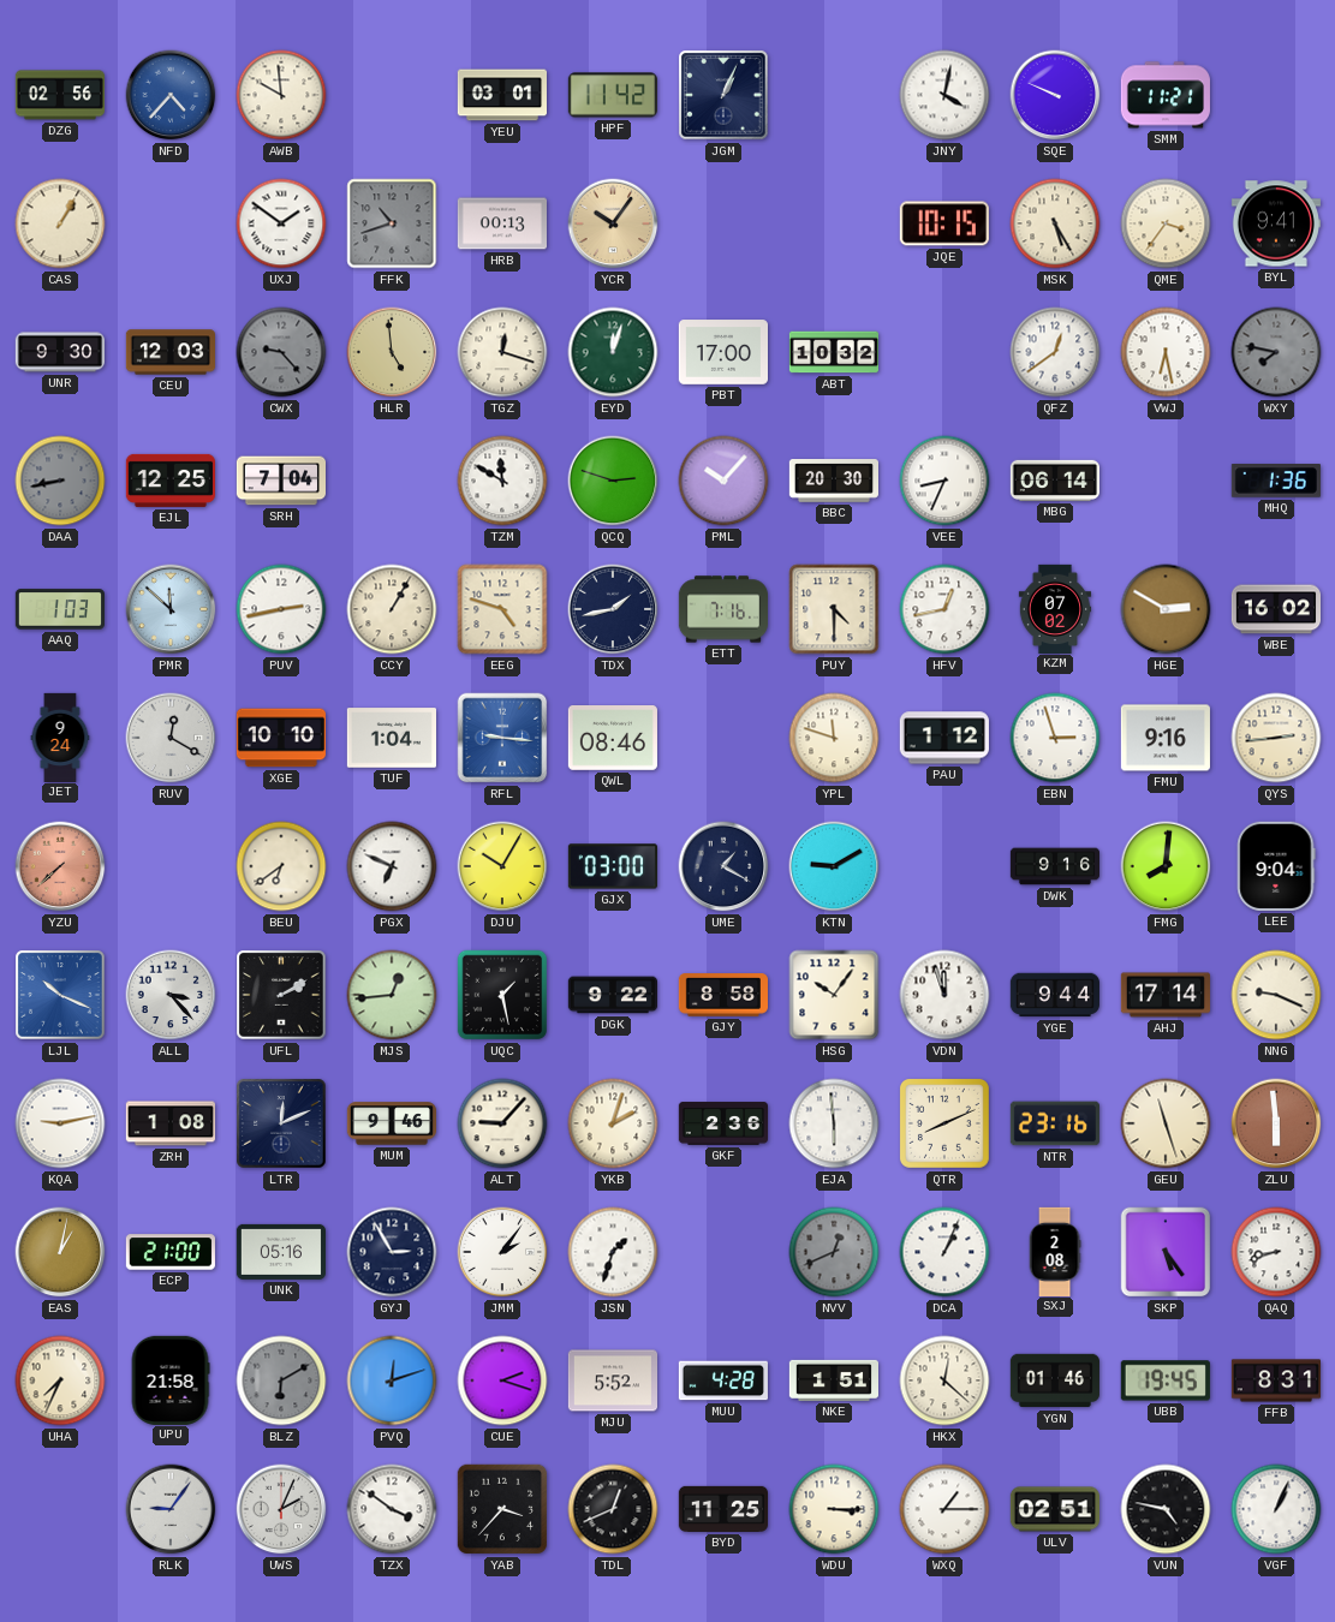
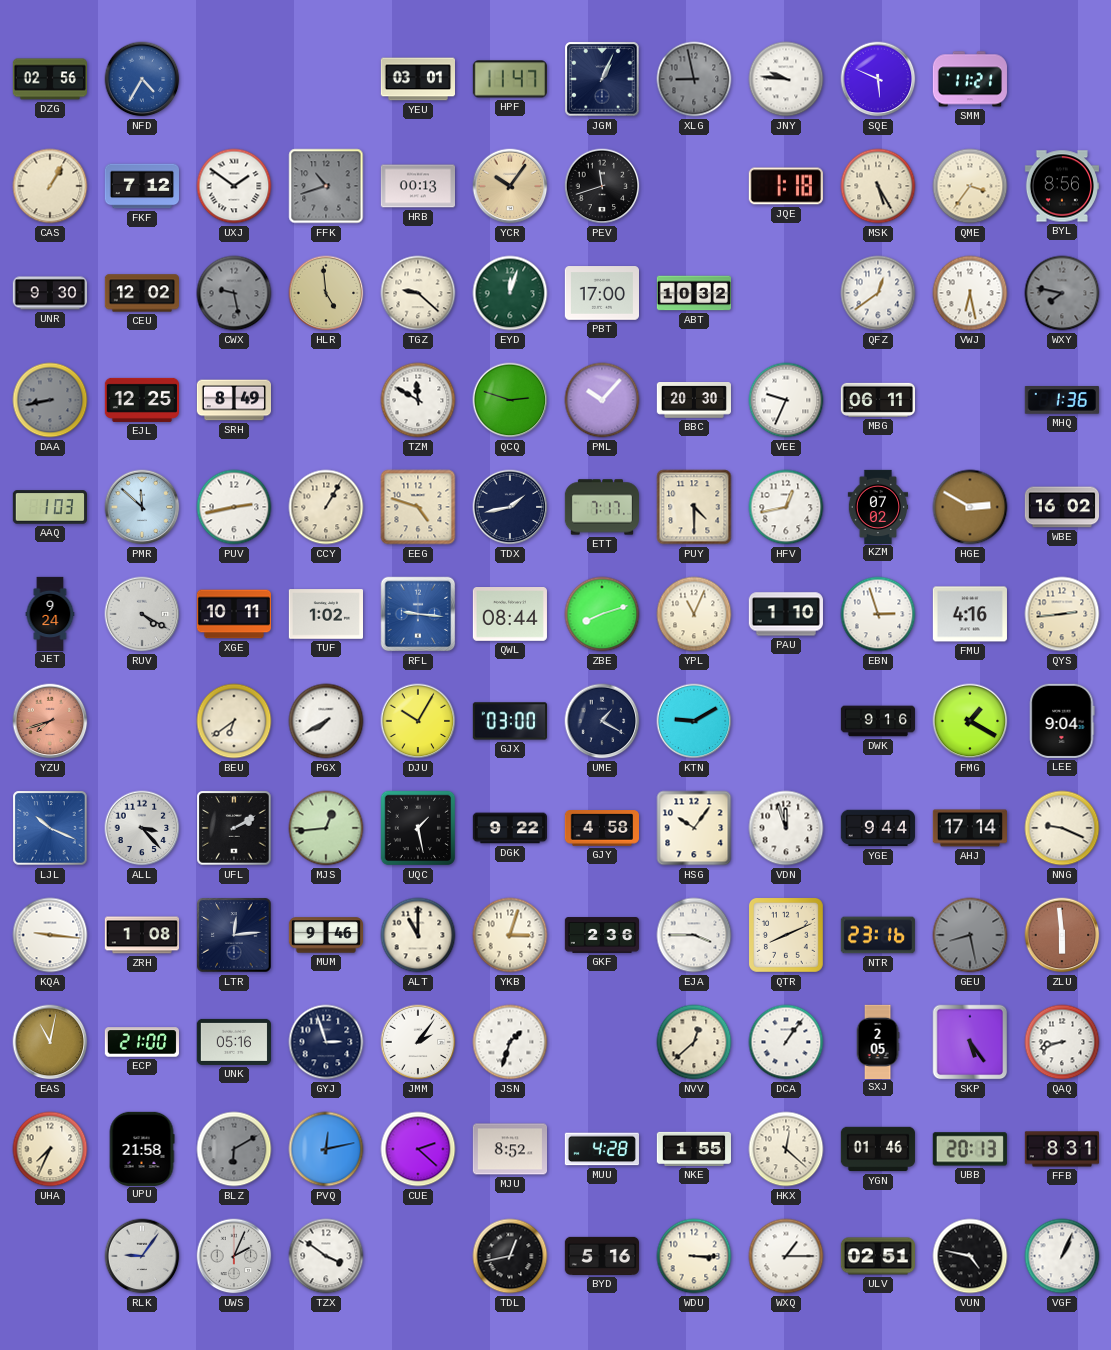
NFD: 4:37 -> 4:35 (142, 79)
AWB: 9:59 -> none (281, 95)
HPF: 11:42 -> 11:47 (510, 79)
XLG: none -> 8:58 (694, 79)
JNY: 4:02 -> 9:46 (786, 79)
SQE: 9:49 -> 5:49 (878, 79)
FKF: none -> 7:12 (141, 186)
PEV: none -> 11:42 (602, 186)
JQE: 10:15 -> 1:18 (786, 186)
BYL: 9:41 -> 8:56 (1061, 186)
CEU: 12:03 -> 12:02 (141, 293)
CWX: 9:23 -> 9:28 (234, 293)
TGZ: 12:18 -> 9:22 (418, 293)
SRH: 7:04 -> 8:49 (233, 400)
VEE: 8:34 -> 9:34 (786, 400)
MBG: 06:14 -> 06:11 (877, 400)
ETT: 7:16 -> 7:17 (601, 507)
RUV: 12:20 -> 4:20 (142, 614)
XGE: 10:10 -> 10:11 (233, 614)
TUF: 1:04 -> 1:02 (325, 614)
QWL: 08:46 -> 08:44 (510, 615)
ZBE: none -> 8:12 (602, 614)
YPL: 11:48 -> 11:04 (694, 614)
PAU: 1:12 -> 1:10 (786, 614)
FMU: 9:16 -> 4:16 (970, 614)
YZU: 7:38 -> 7:42 (50, 721)
PGX: 6:49 -> 7:40 (326, 721)
FMG: 8:01 -> 1:20 (970, 721)
GJY: 8:58 -> 4:58 (601, 828)
KQA: 9:13 -> 9:16 (50, 935)
LTR: 12:11 -> 12:14 (234, 935)
ALT: 9:07 -> 11:00 (418, 935)
YKB: 2:03 -> 3:03 (510, 935)
EJA: 5:59 -> 3:45 (694, 935)
GEU: 11:27 -> 8:28 (970, 935)
GEU dial: cream -> grey (970, 935)
EAS: 1:02 -> 11:02 (50, 1042)
GYJ: 2:55 -> 2:57 (326, 1042)
NVV: 12:41 -> 12:38 (694, 1042)
NVV dial: grey -> cream (694, 1042)
DCA: 1:04 -> 1:06 (786, 1042)
SXJ: 2:08 -> 2:05 (878, 1041)
PVQ: 12:12 -> 12:13 (326, 1149)
CUE: 2:18 -> 2:22 (418, 1149)
MJU: 5:52 -> 8:52 (509, 1149)
NKE: 1:51 -> 1:55 (693, 1149)
UBB: 19:45 -> 20:13 (970, 1149)
YAB: 3:37 -> none (502, 1509)
TDL: 12:41 -> 12:43 (510, 1256)
BYD: 11:25 -> 5:16 (601, 1256)
